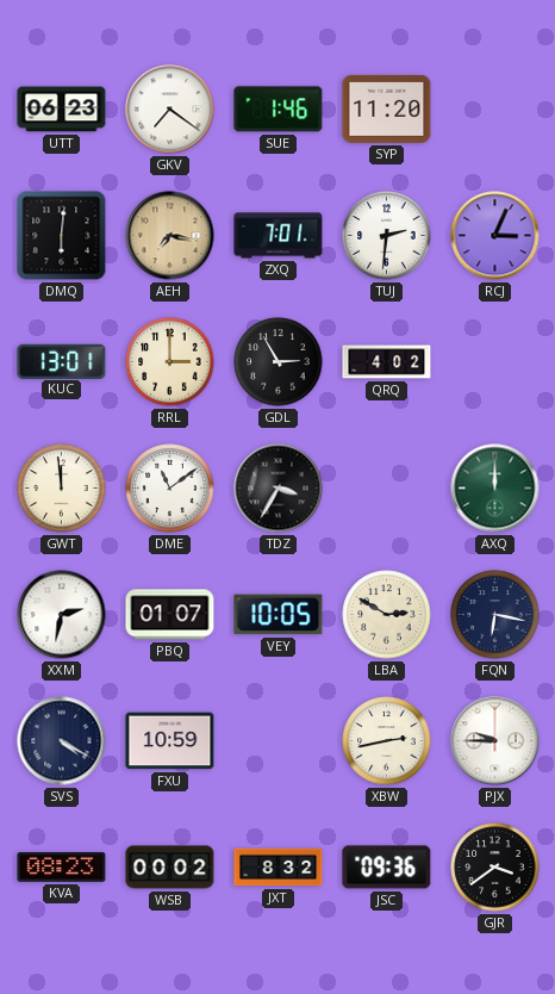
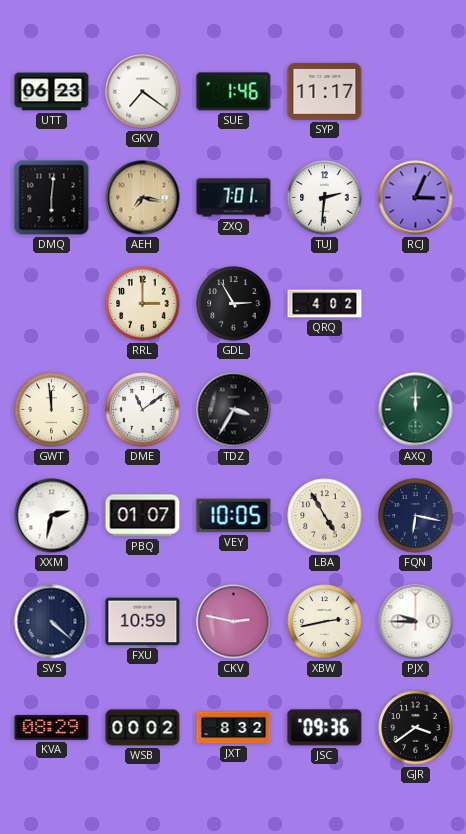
SYP: 11:20 -> 11:17 (325, 91)
KUC: 13:01 -> none (62, 361)
LBA: 2:50 -> 4:55 (325, 516)
SVS: 4:20 -> 4:22 (52, 622)
CKV: none -> 2:47 (234, 622)
KVA: 08:23 -> 08:29 (52, 727)
